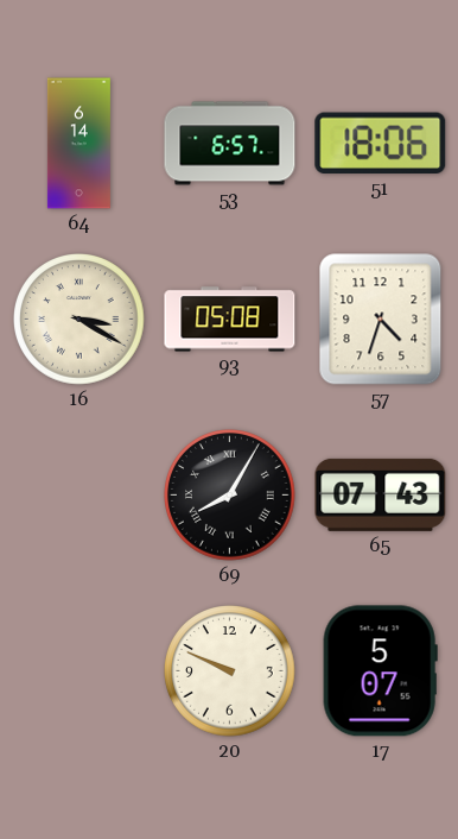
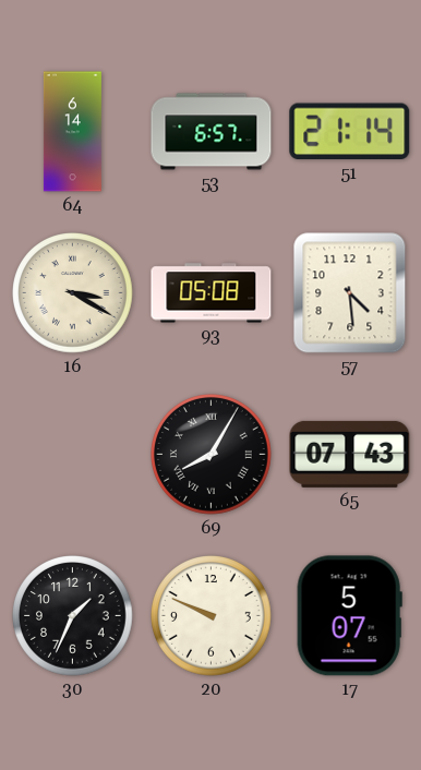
51: 18:06 -> 21:14 (350, 132)
57: 4:33 -> 4:29 (350, 293)
30: none -> 1:34 (73, 616)
